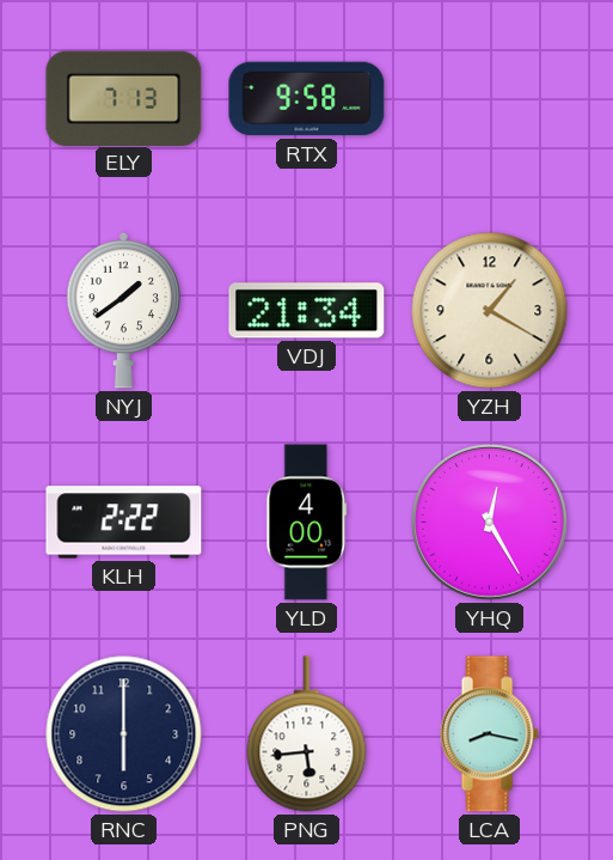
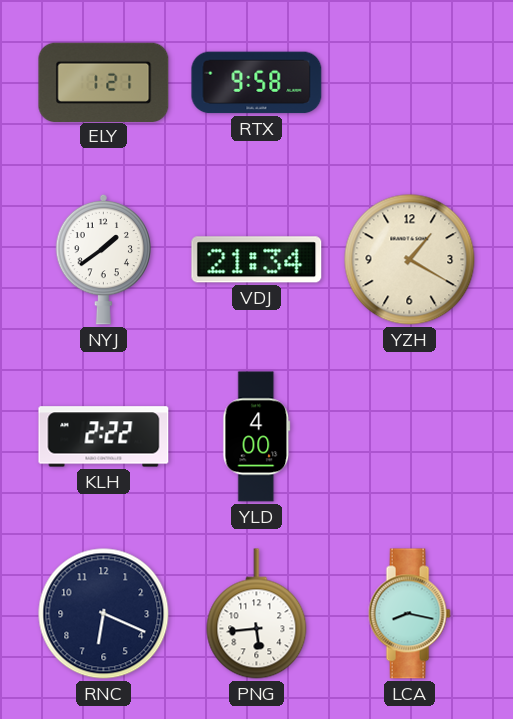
ELY: 7:13 -> 1:21 (104, 82)
YHQ: 12:25 -> none (489, 522)
RNC: 6:00 -> 6:19 (104, 614)
